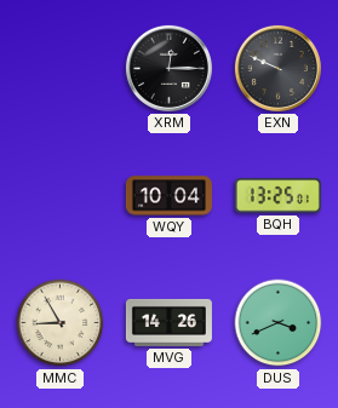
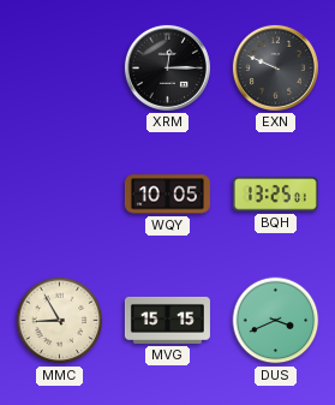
WQY: 10:04 -> 10:05 (167, 195)
MVG: 14:26 -> 15:15 (167, 320)
